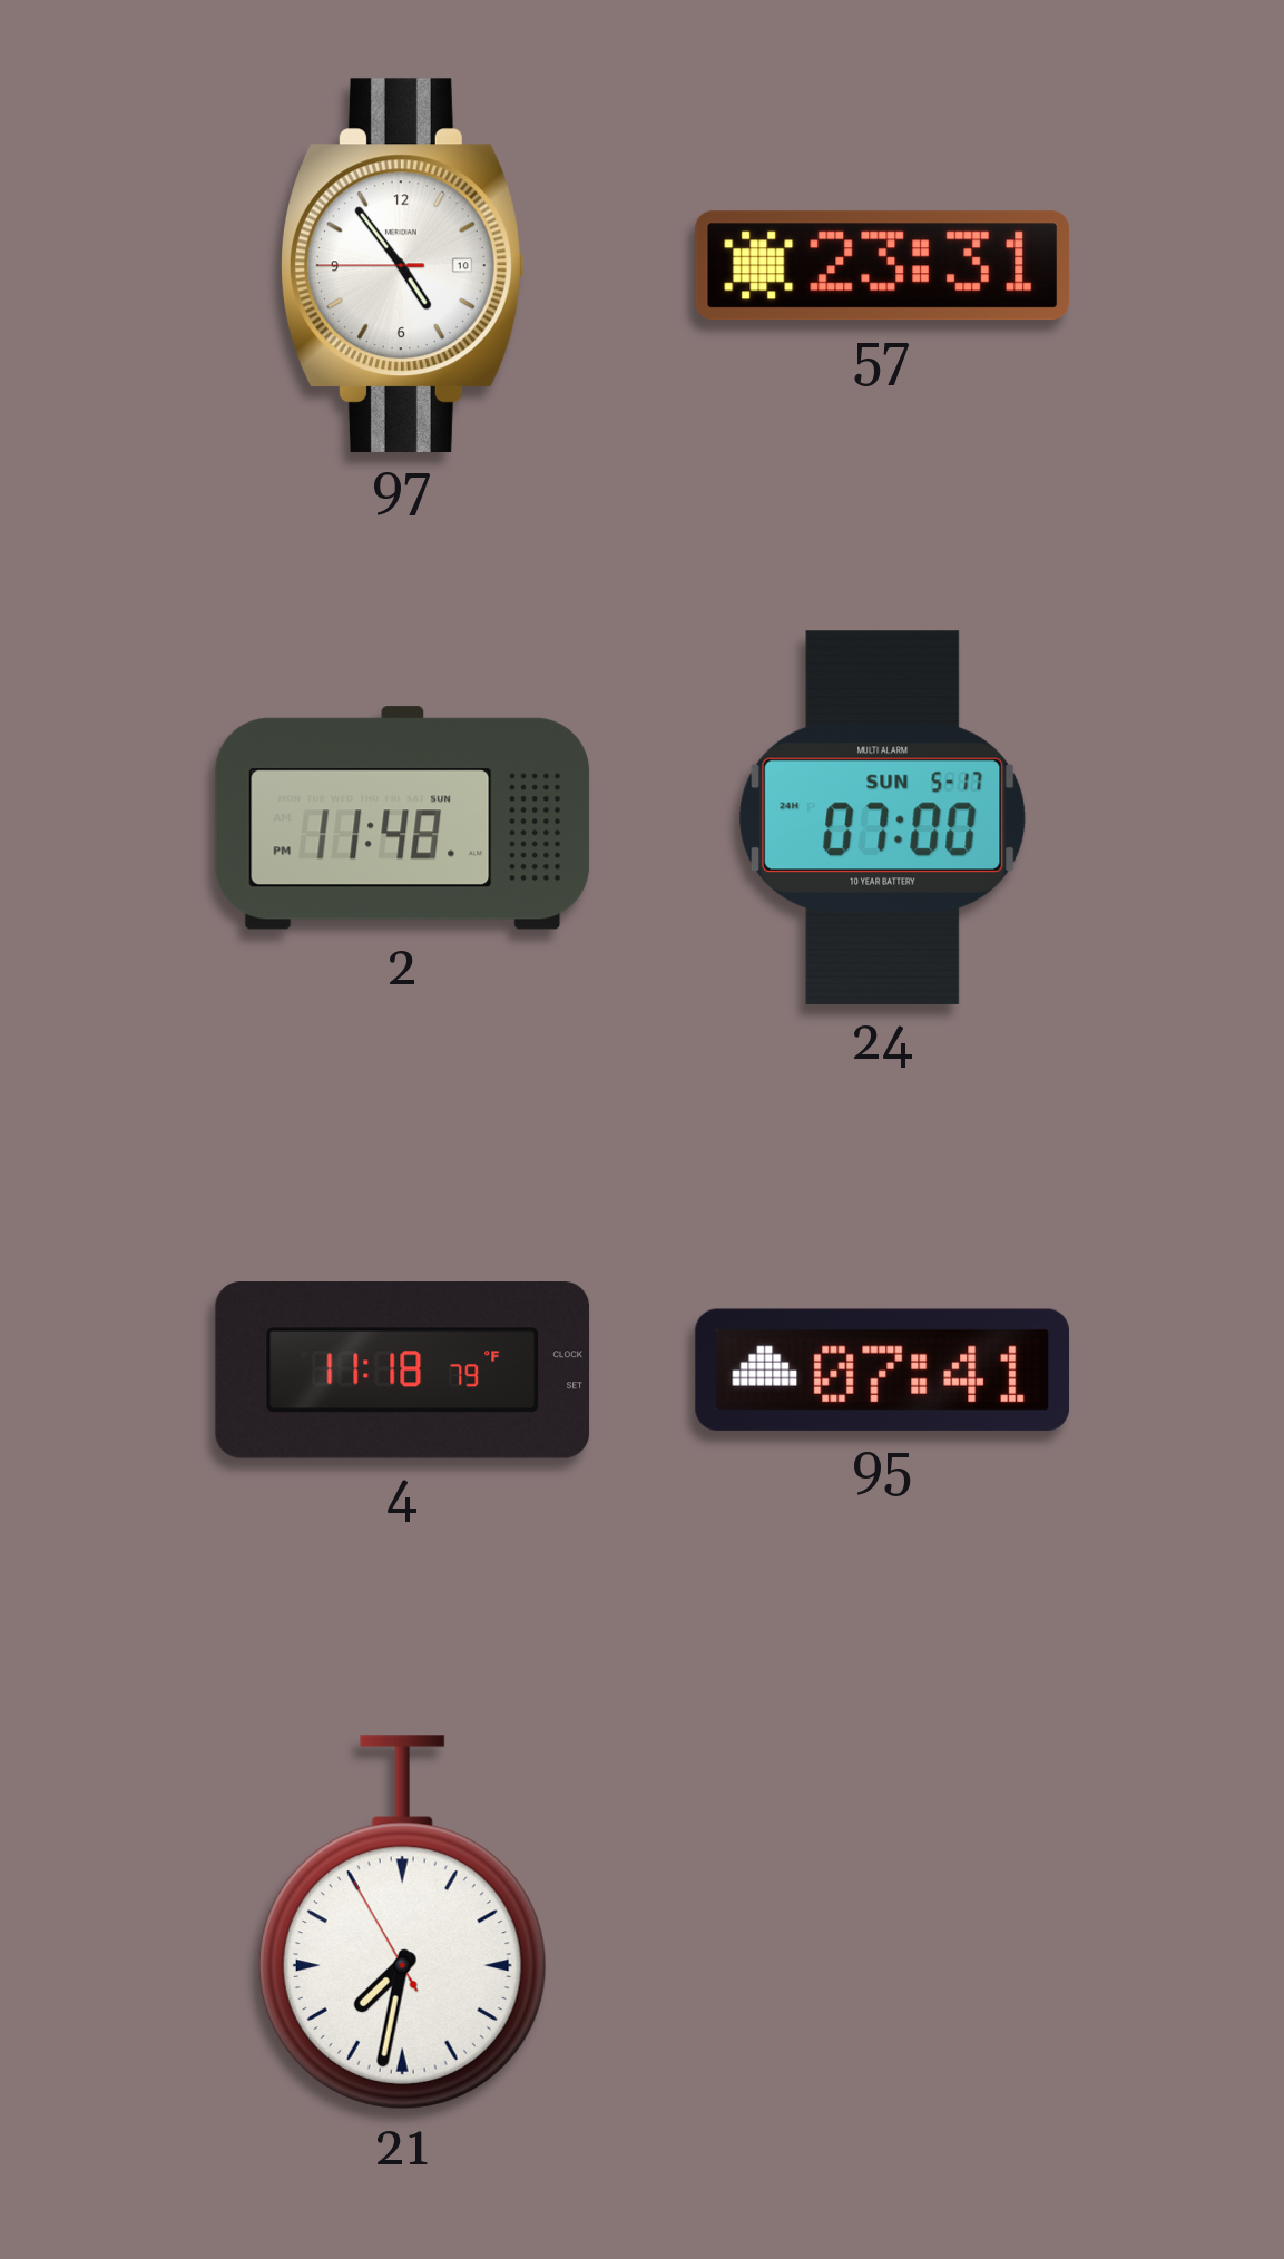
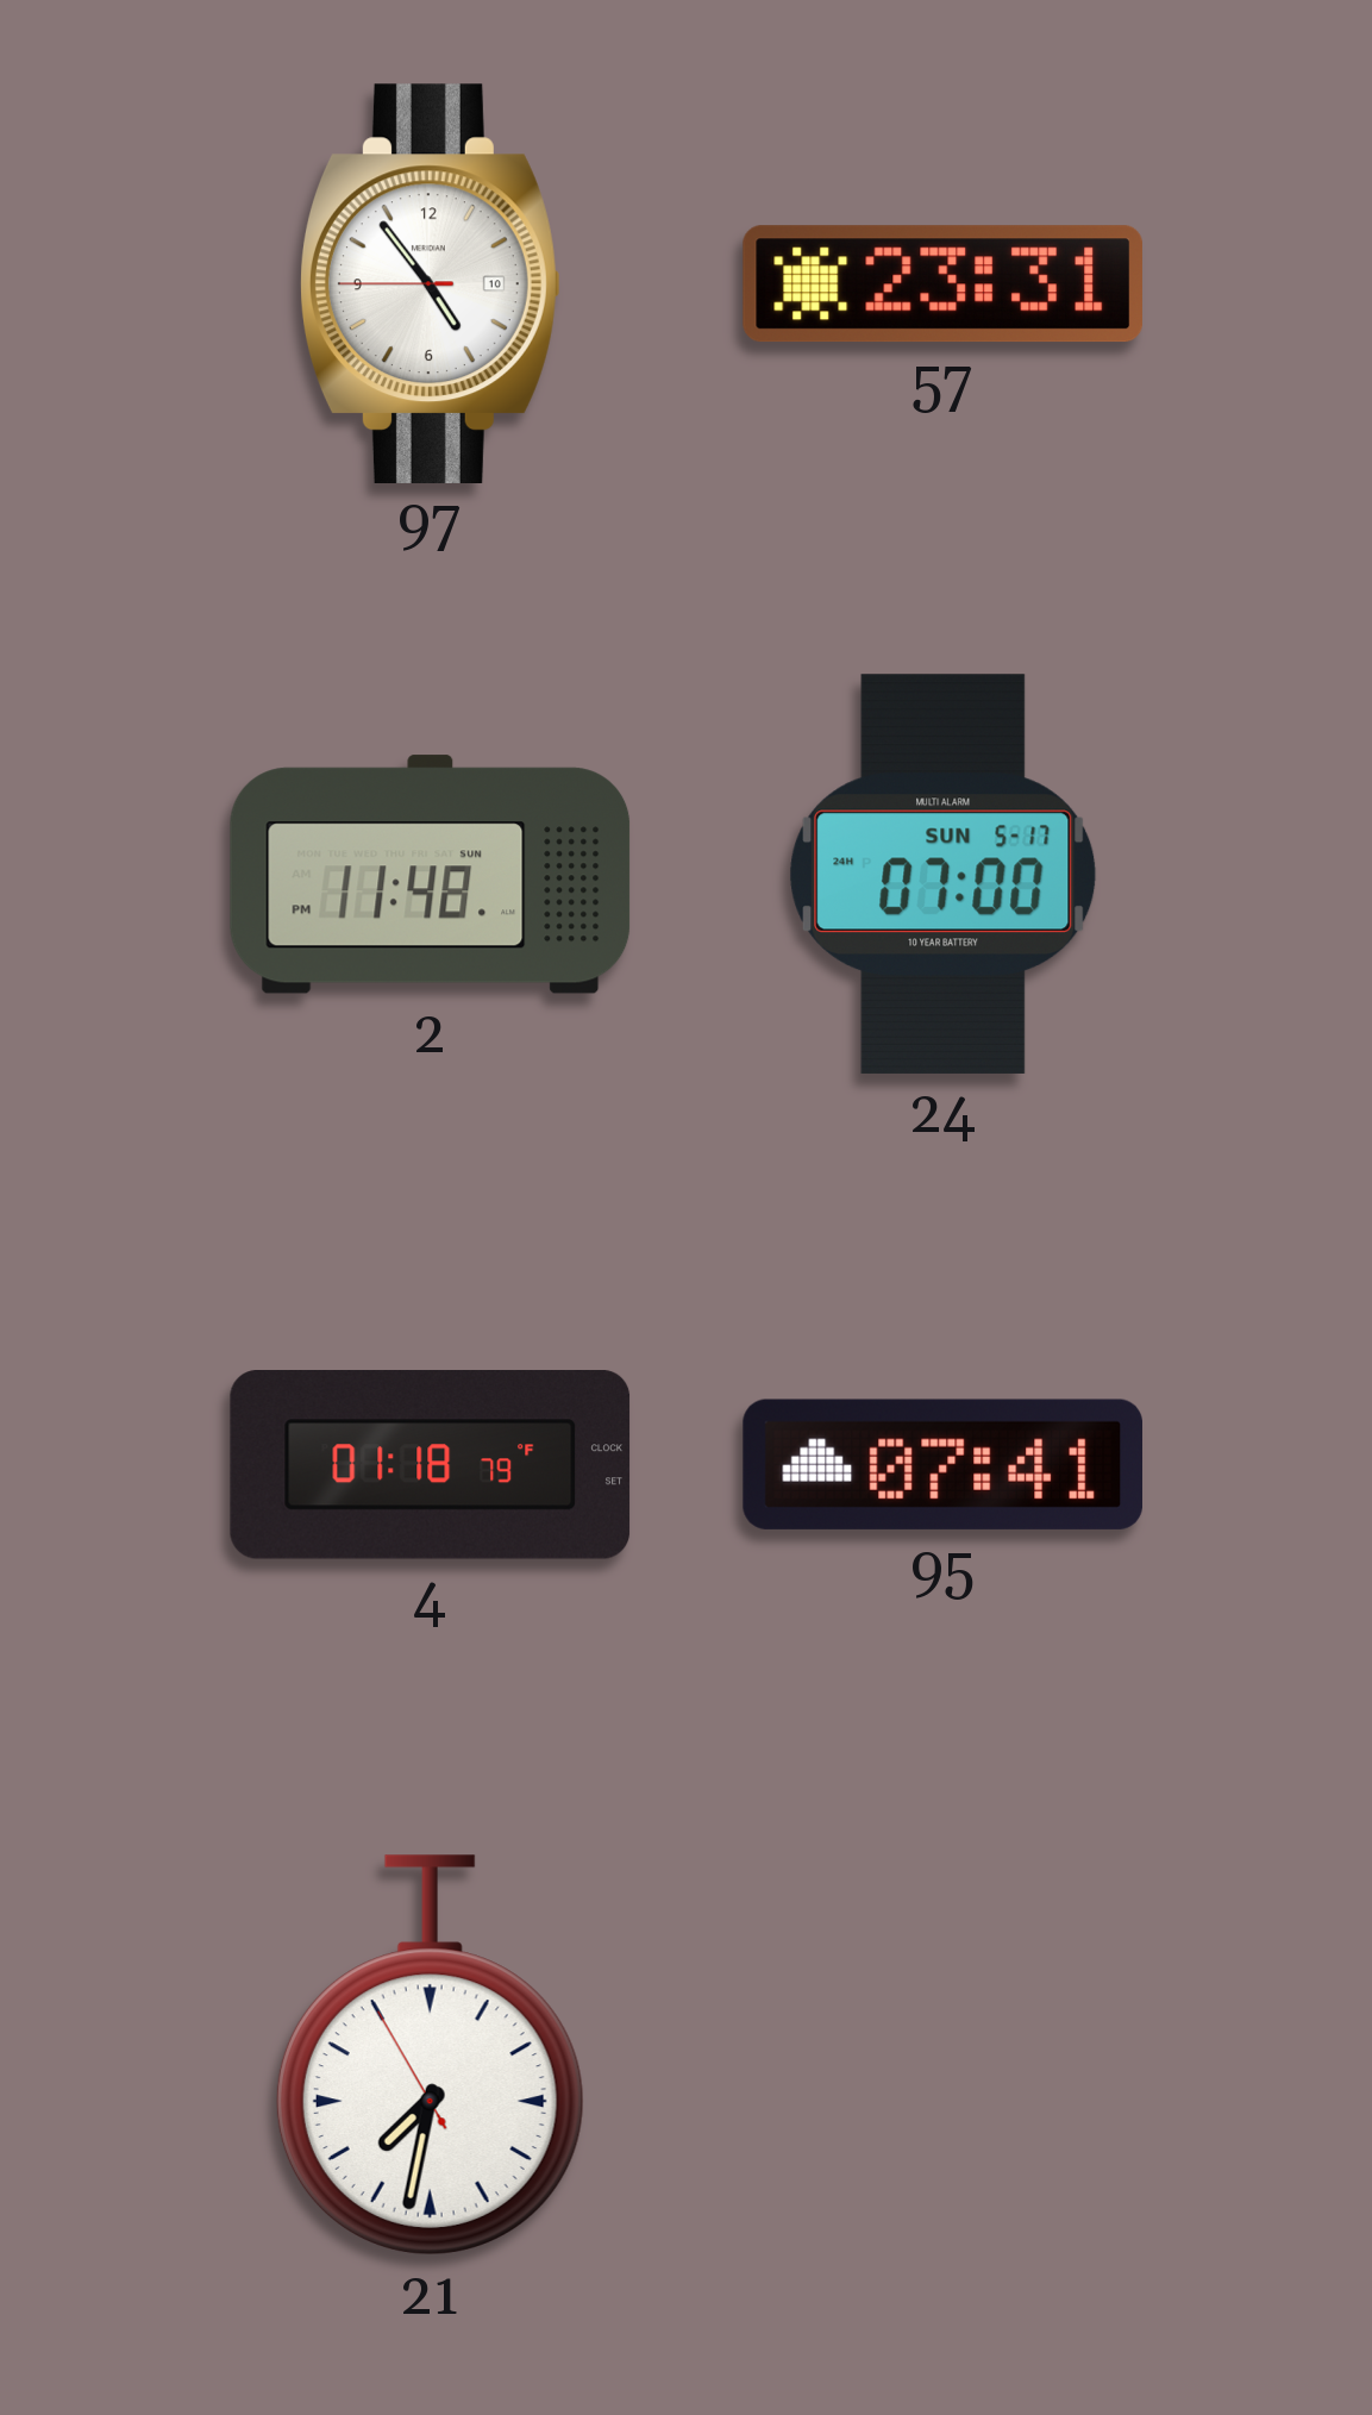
4: 11:18 -> 01:18 (431, 1465)
